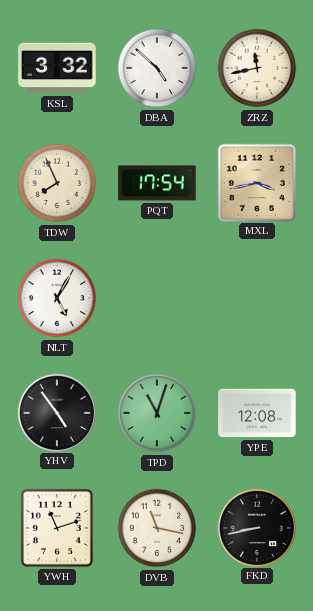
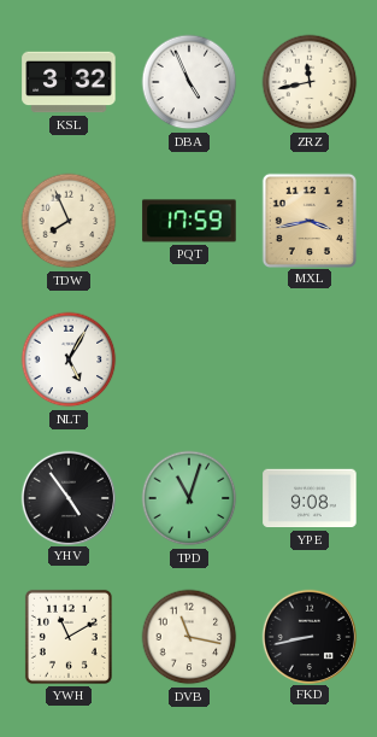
DBA: 4:52 -> 4:56 (189, 82)
PQT: 17:54 -> 17:59 (189, 221)
YPE: 12:08 -> 9:08 (310, 498)
YWH: 11:12 -> 11:10 (69, 637)
